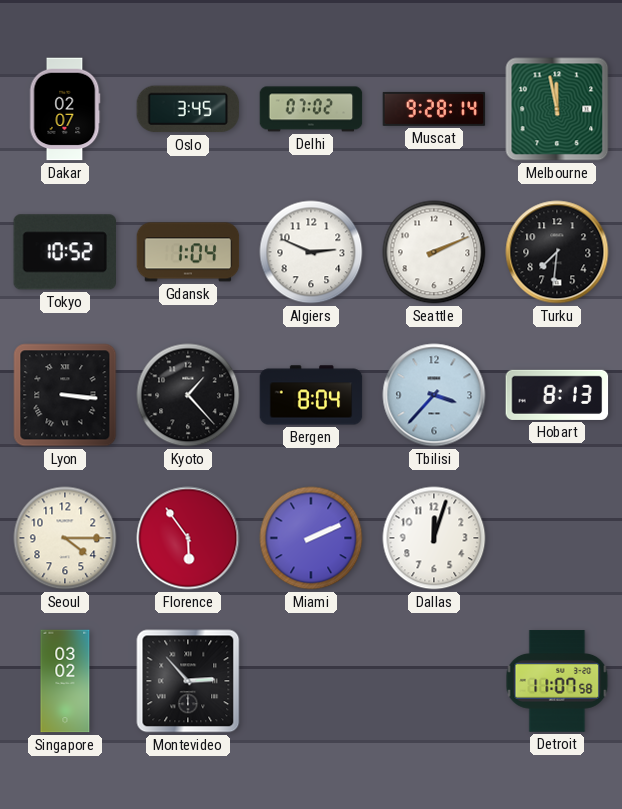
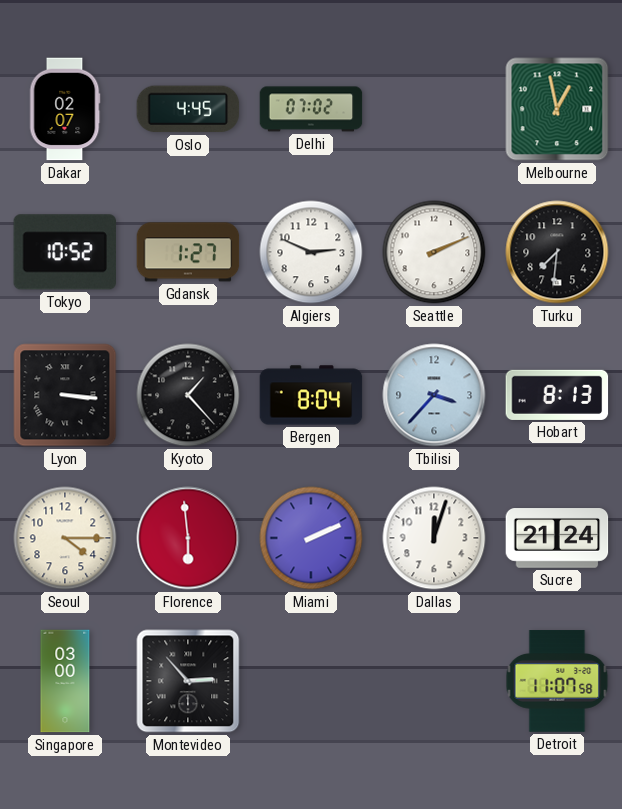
Oslo: 3:45 -> 4:45 (188, 109)
Muscat: 9:28 -> none (434, 109)
Melbourne: 11:58 -> 12:58 (557, 109)
Gdansk: 1:04 -> 1:27 (188, 252)
Florence: 5:54 -> 5:59 (188, 538)
Sucre: none -> 21:24 (557, 538)
Singapore: 03:02 -> 03:00 (65, 681)
